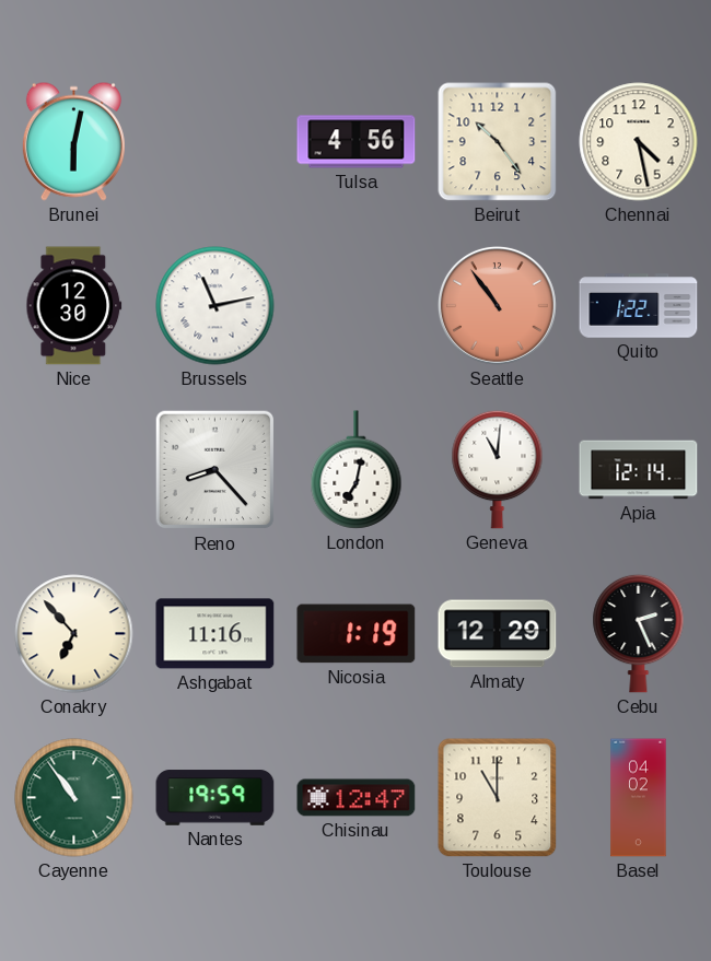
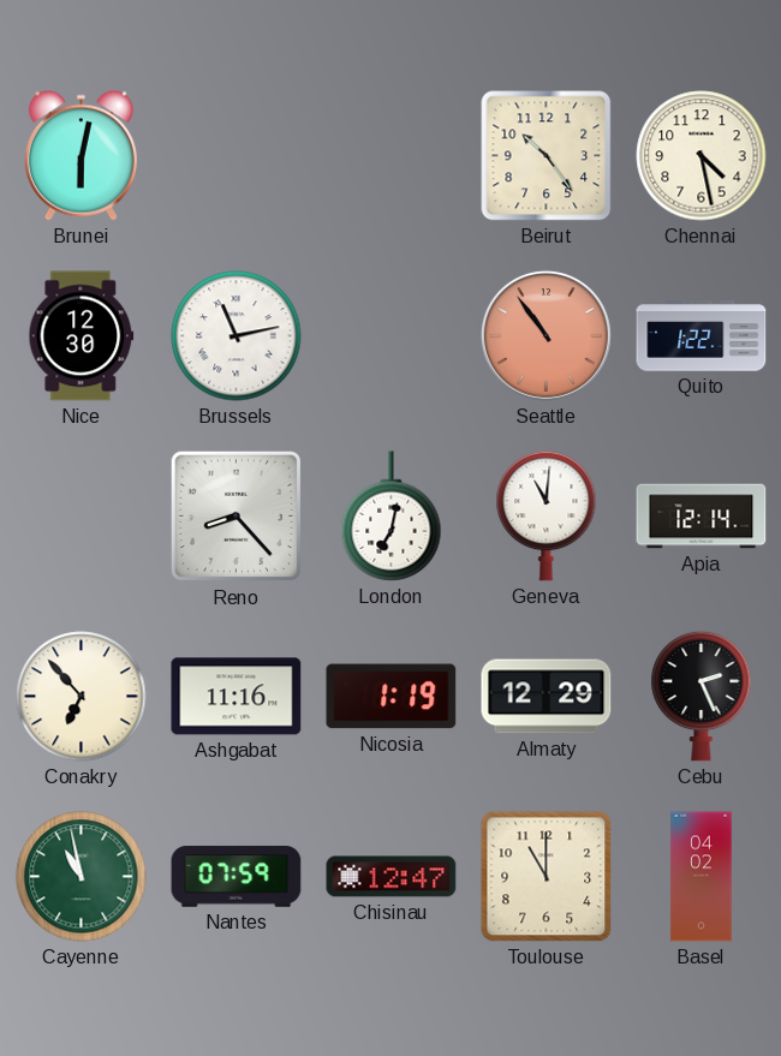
Tulsa: 4:56 -> none (357, 142)
Cayenne: 10:54 -> 10:58 (82, 877)
Nantes: 19:59 -> 07:59 (237, 877)
